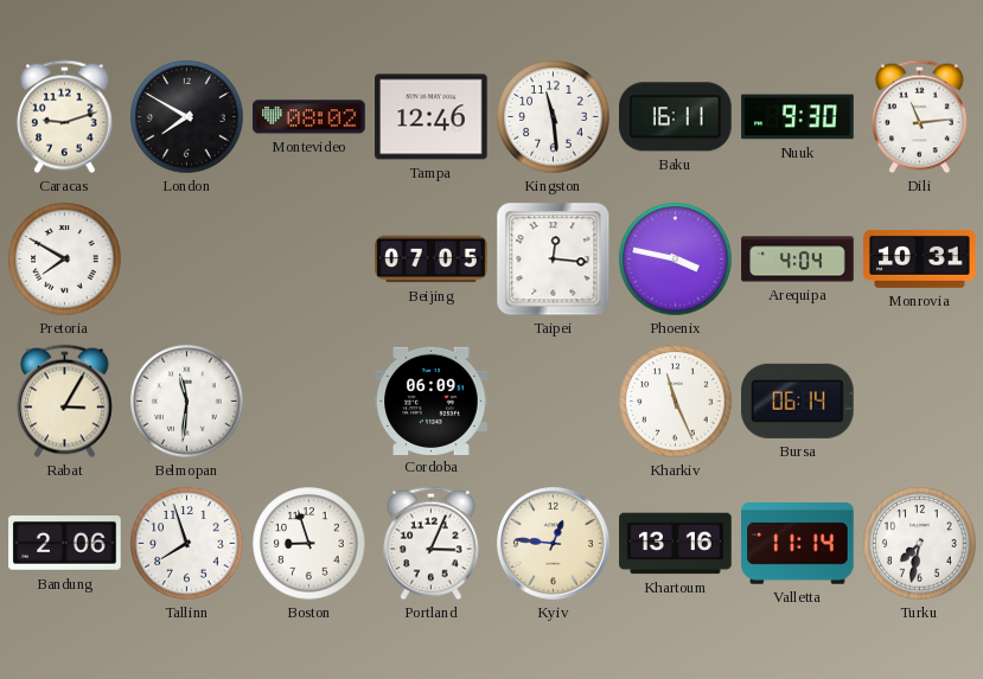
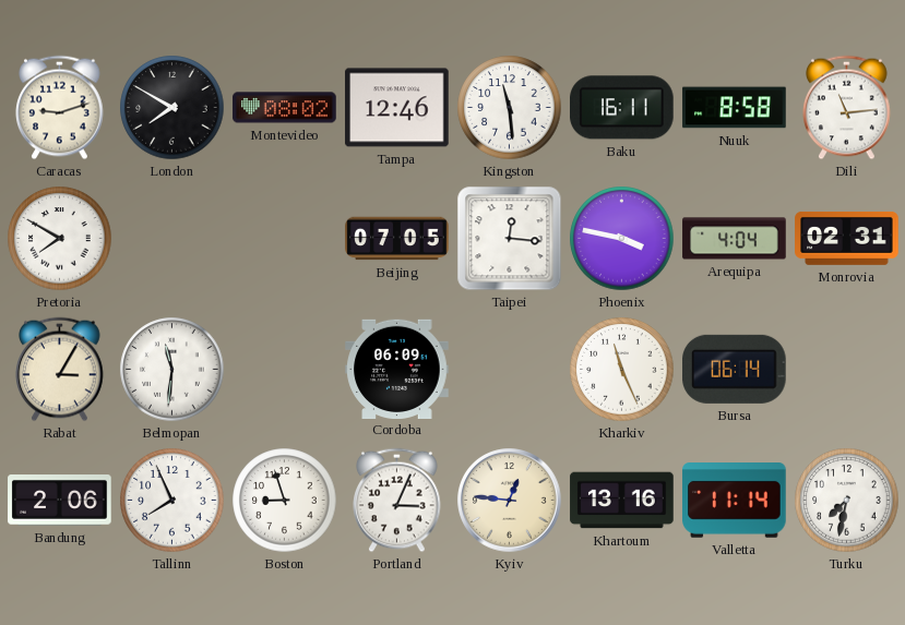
Nuuk: 9:30 -> 8:58 (735, 108)
Monrovia: 10:31 -> 02:31 (847, 238)
Tallinn: 7:57 -> 7:56 (172, 501)
